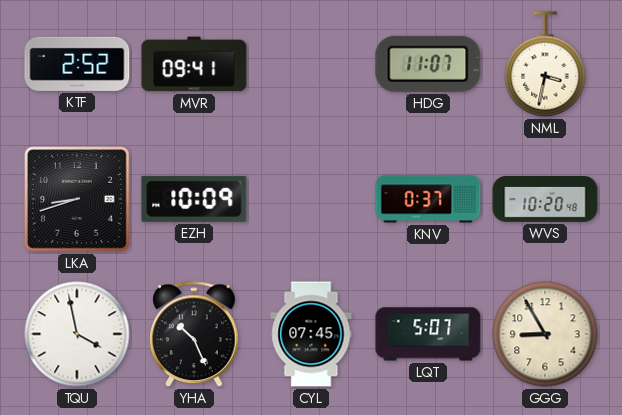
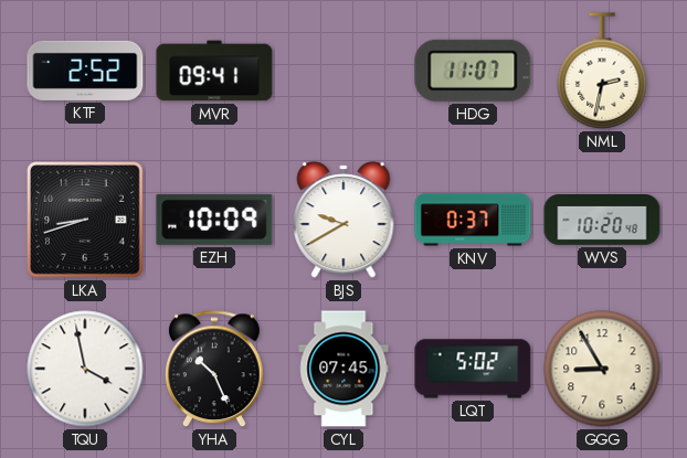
NML: 3:32 -> 2:32 (602, 71)
BJS: none -> 9:40 (343, 220)
LQT: 5:07 -> 5:02 (473, 369)
